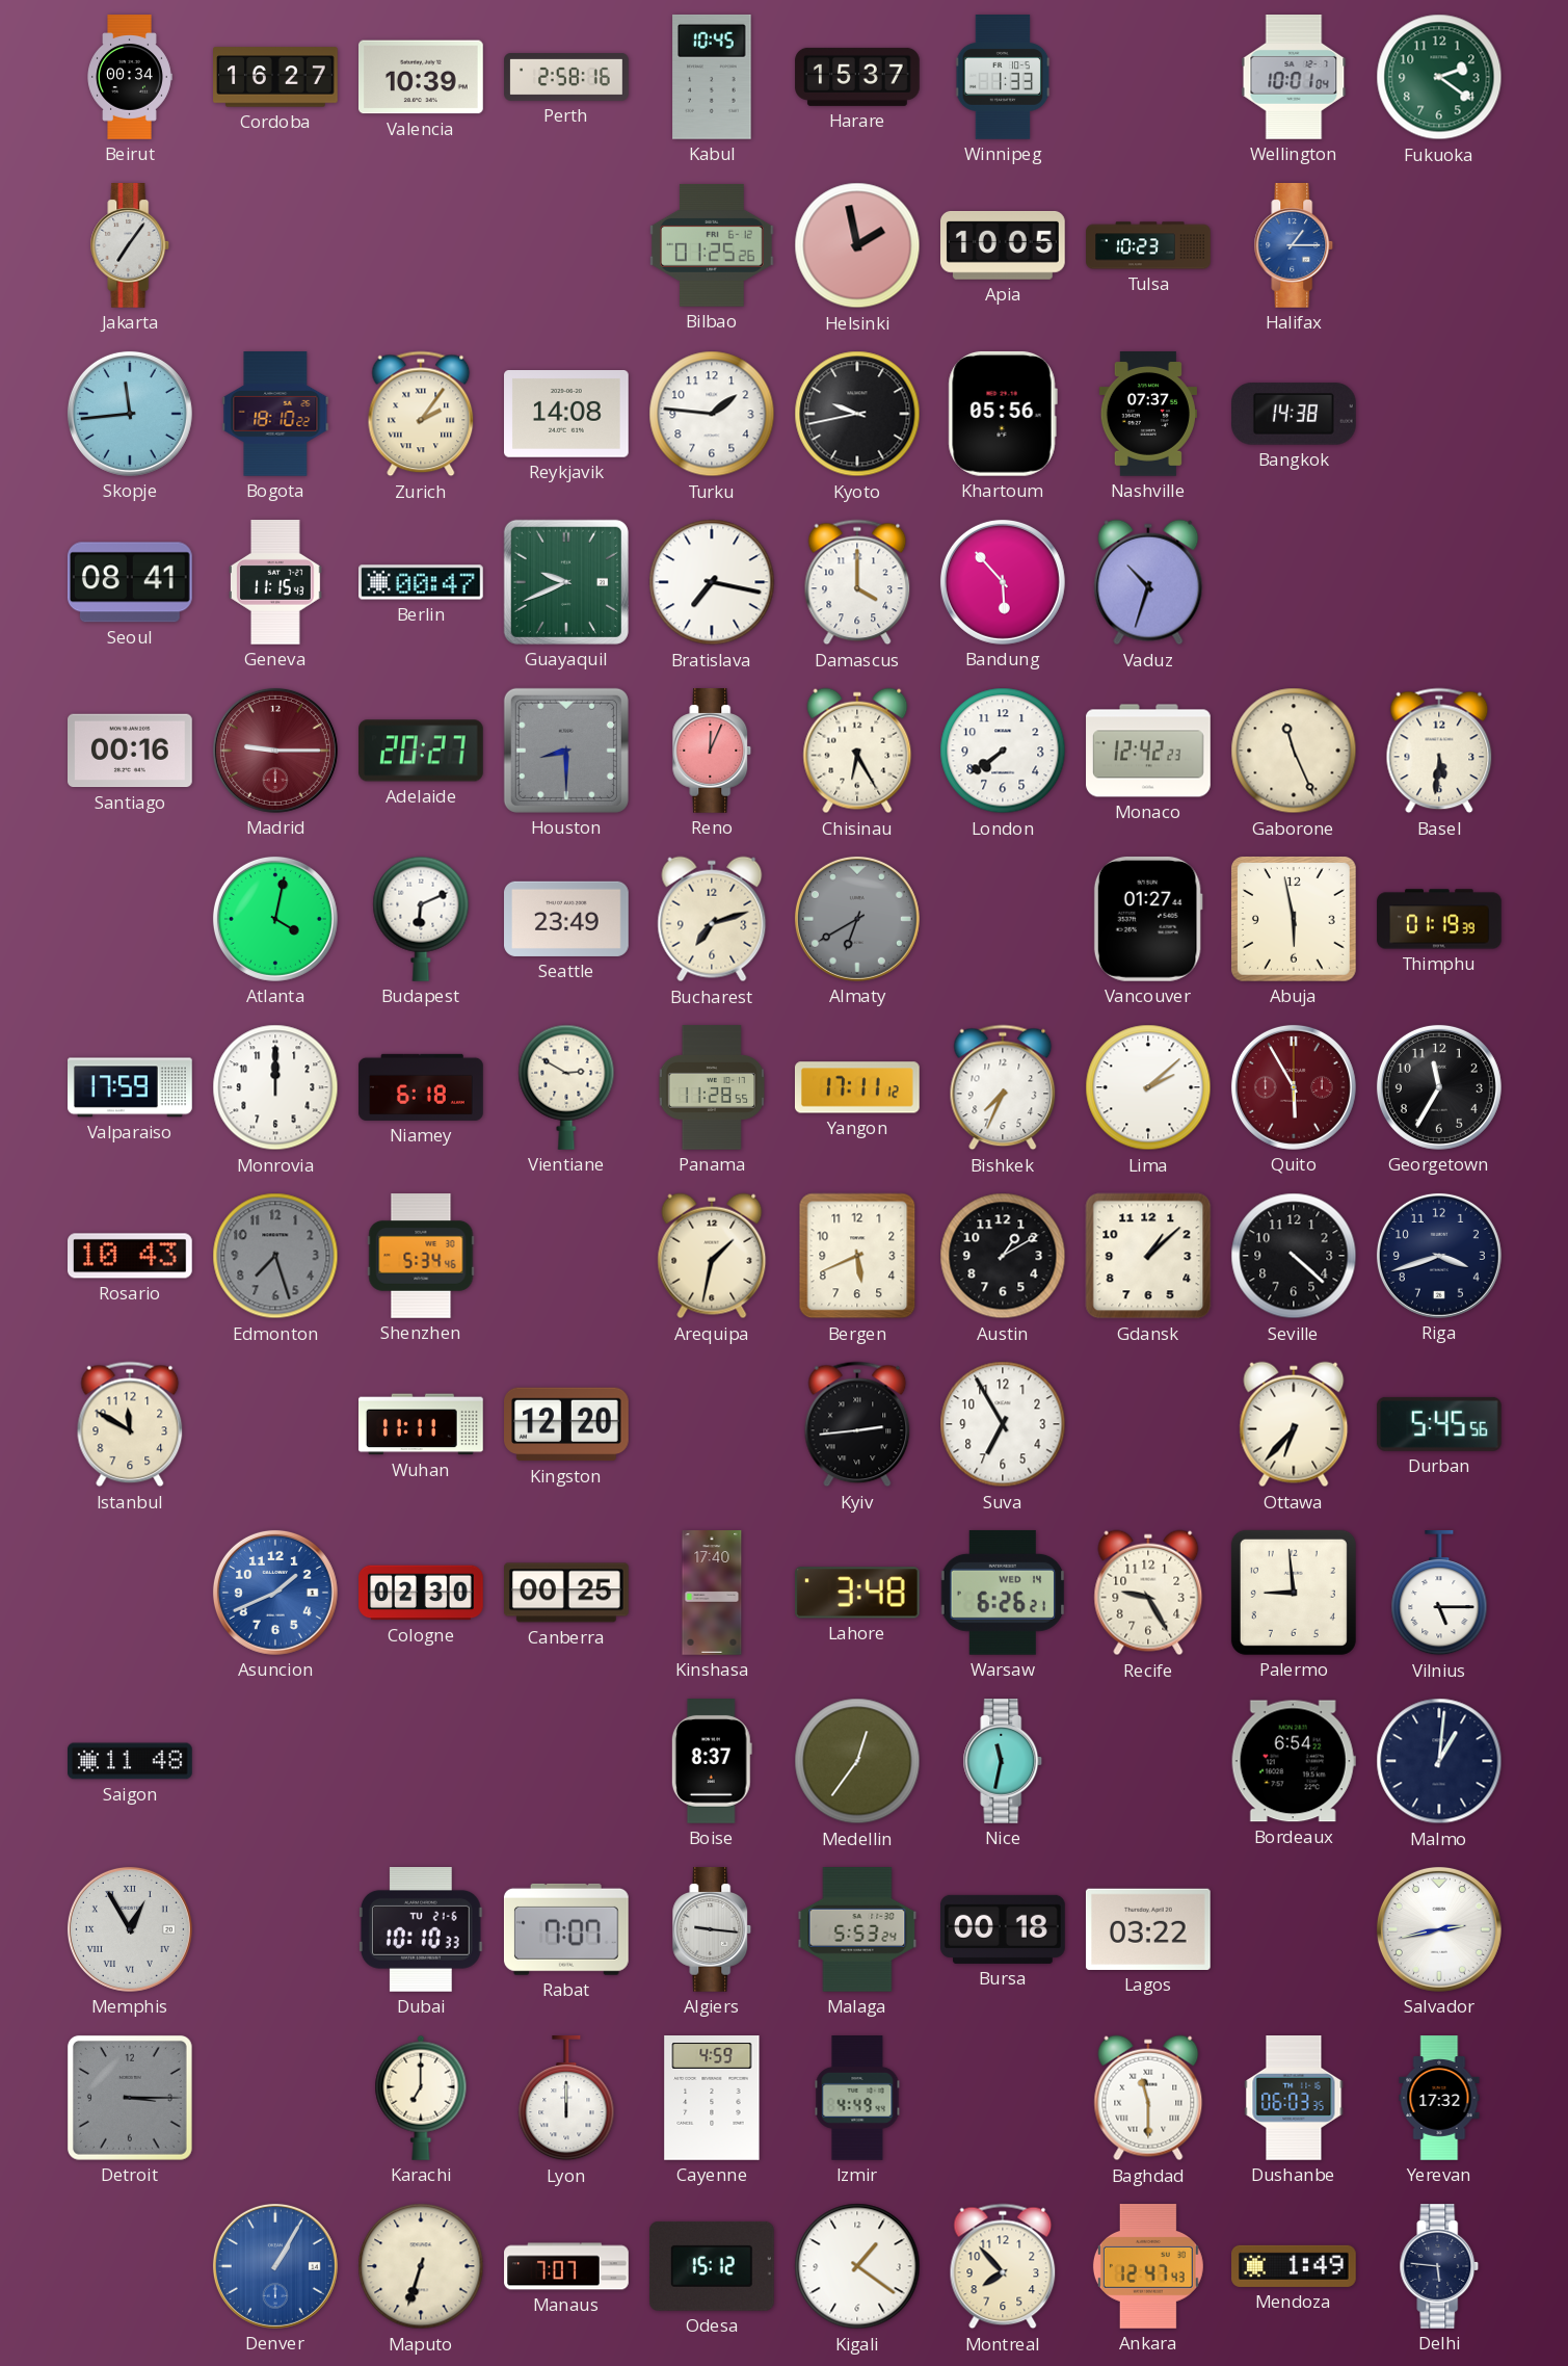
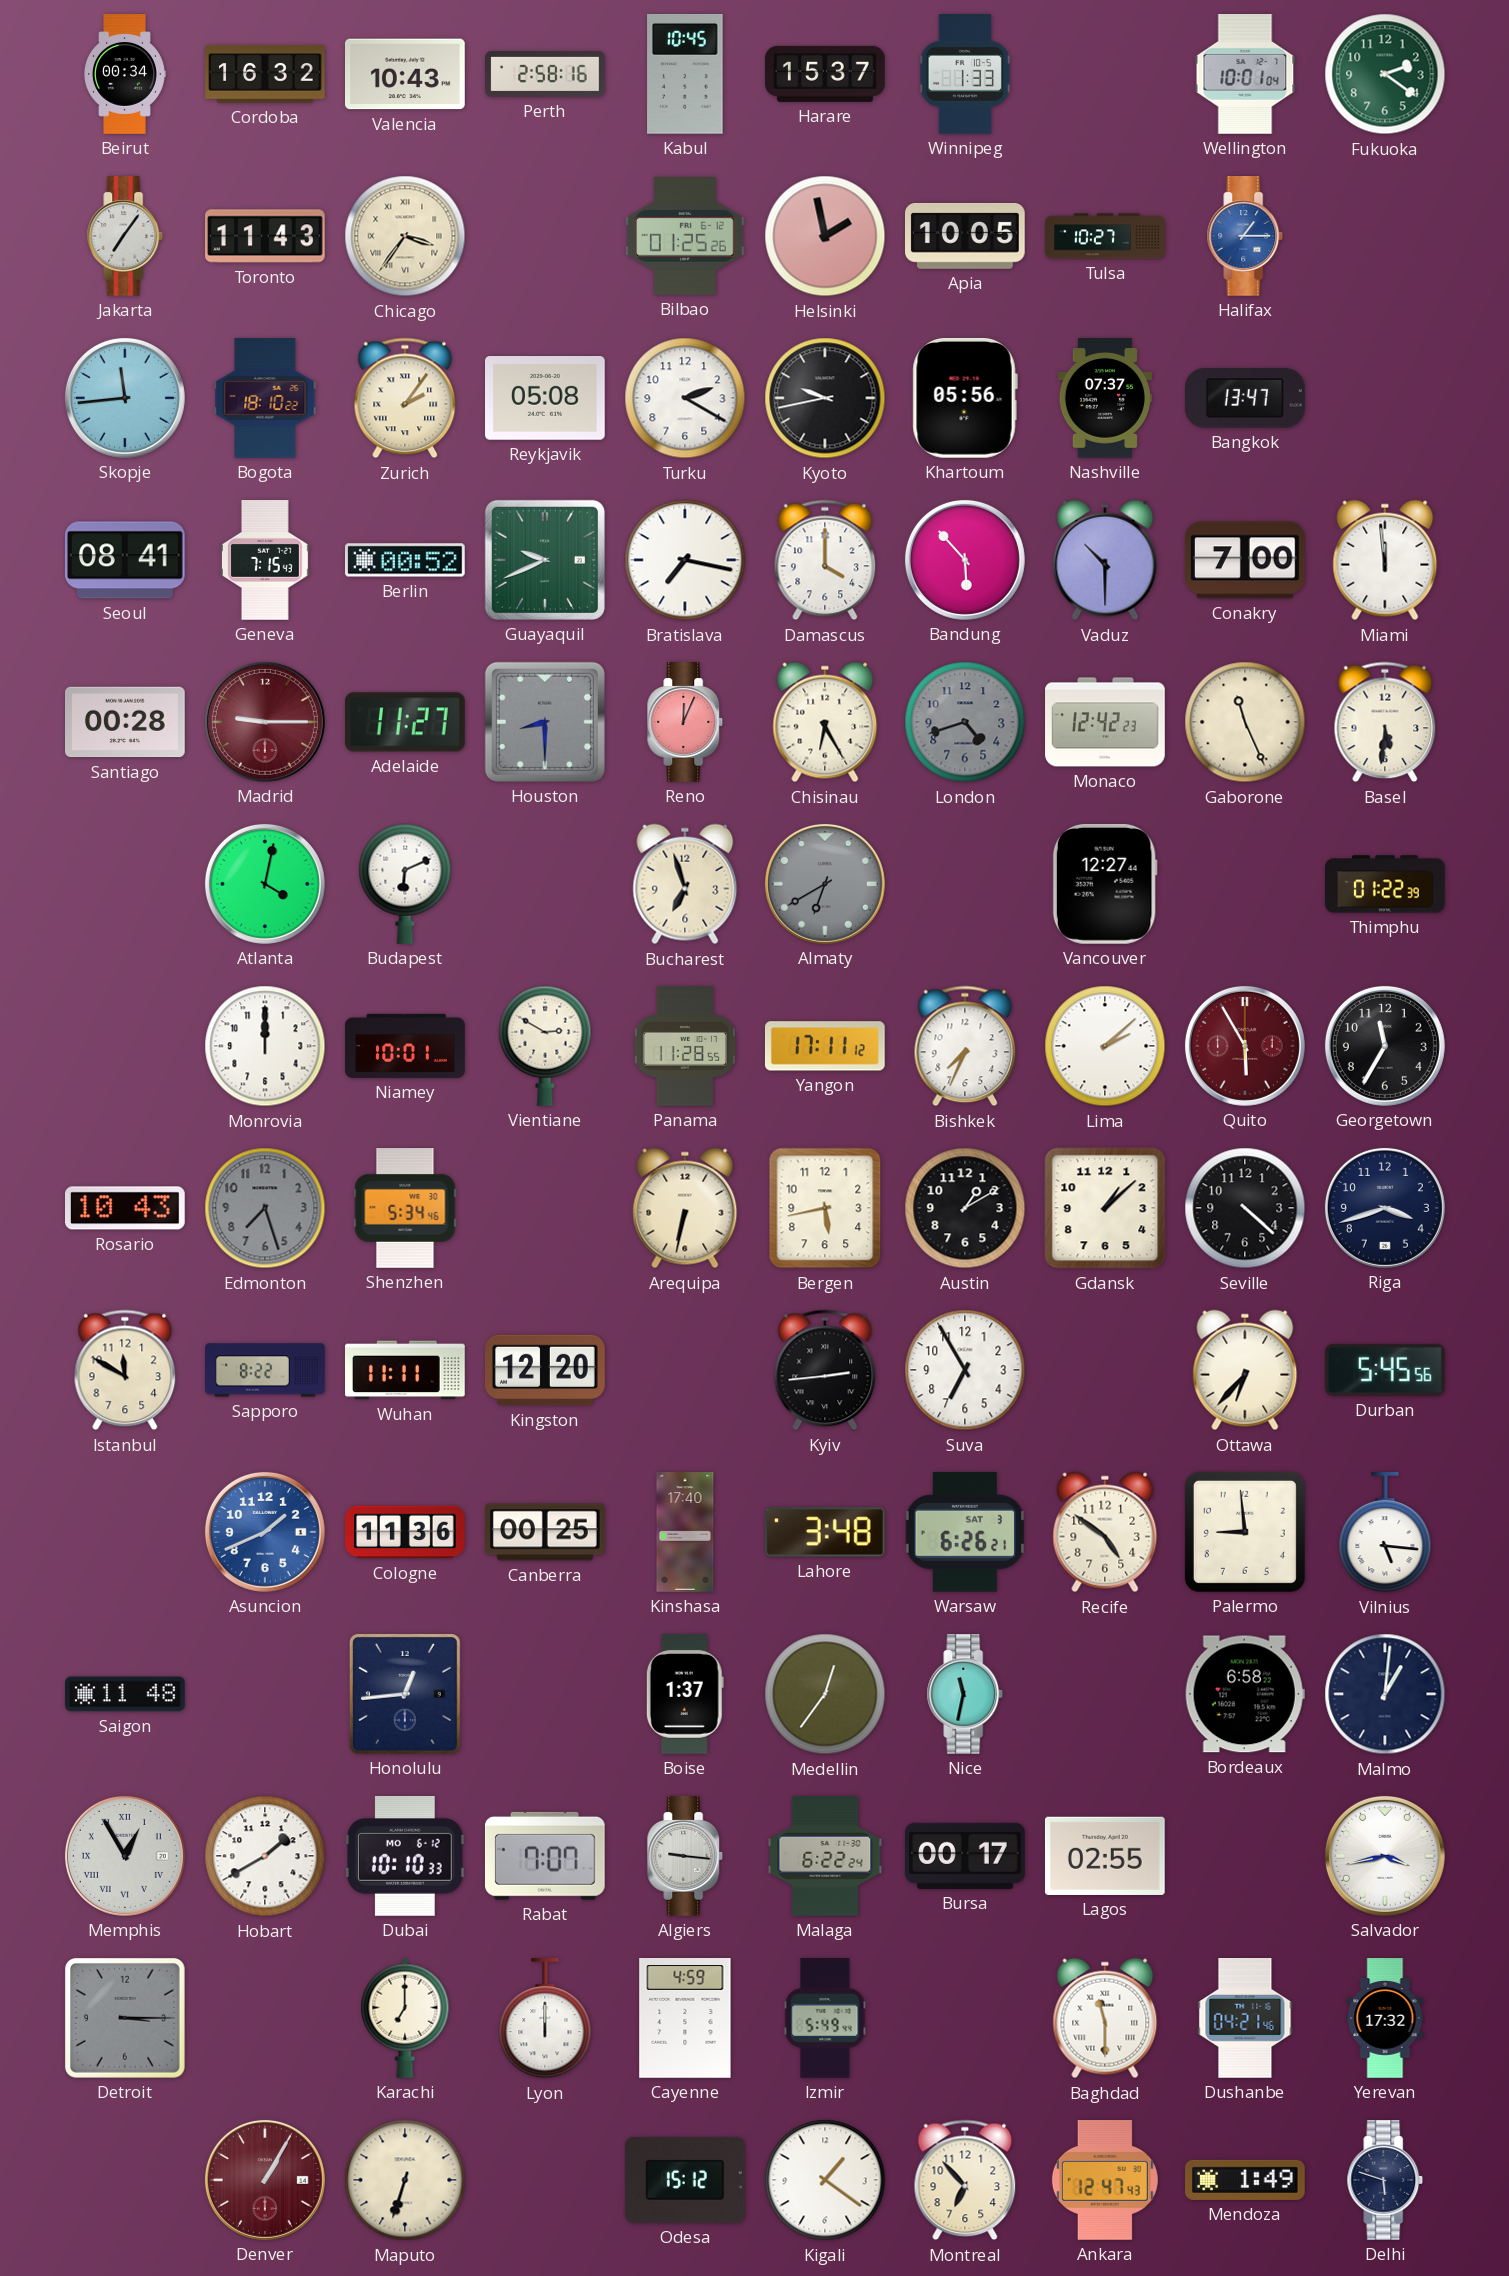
Cordoba: 16:27 -> 16:32 (266, 74)
Valencia: 10:39 -> 10:43 (406, 74)
Toronto: none -> 11:43 (266, 236)
Chicago: none -> 3:36 (405, 236)
Tulsa: 10:23 -> 10:27 (1105, 236)
Reykjavik: 14:08 -> 05:08 (546, 399)
Turku: 1:46 -> 2:20 (685, 398)
Bangkok: 14:38 -> 13:47 (1246, 398)
Geneva: 11:15 -> 7:15 (265, 561)
Berlin: 00:47 -> 00:52 (406, 560)
Vaduz: 10:33 -> 10:30 (1105, 560)
Conakry: none -> 7:00 (1246, 560)
Miami: none -> 11:59 (1385, 560)
Santiago: 00:16 -> 00:28 (126, 722)
Adelaide: 20:27 -> 11:27 (406, 722)
London: 7:39 -> 4:42 (965, 722)
London dial: white -> grey (965, 722)
Seattle: 23:49 -> none (567, 919)
Bucharest: 7:12 -> 6:57 (685, 884)
Vancouver: 01:27 -> 12:27 (1105, 884)
Abuja: 5:58 -> none (1294, 919)
Thimphu: 01:19 -> 01:22 (1385, 884)
Valparaiso: 17:59 -> none (131, 1087)
Niamey: 6:18 -> 10:01 (405, 1046)
Arequipa: 1:32 -> 6:32 (685, 1208)
Bergen: 5:41 -> 5:43 (825, 1208)
Sapporo: none -> 8:22 (265, 1370)
Cologne: 02:30 -> 11:36 (405, 1532)
Warsaw date: WED 14 -> SAT 3 (965, 1532)
Recife: 9:25 -> 4:51 (1105, 1532)
Vilnius: 5:15 -> 5:16 (1385, 1533)
Honolulu: none -> 12:44 (405, 1694)
Boise: 8:37 -> 1:37 (685, 1695)
Bordeaux: 6:54 -> 6:58 (1245, 1694)
Hobart: none -> 1:40 (265, 1856)
Dubai date: TU 21-6 -> MO 6-12 (405, 1856)
Malaga: 5:53 -> 6:22 (825, 1857)
Bursa: 00:18 -> 00:17 (966, 1856)
Lagos: 03:22 -> 02:55 (1105, 1856)
Salvador: 2:43 -> 3:43 (1385, 1856)
Izmir: 4:49 -> 5:49 (825, 2019)
Dushanbe: 06:03 -> 04:21 (1245, 2019)
Denver dial: blue -> burgundy (265, 2180)
Manaus: 7:07 -> none (566, 2266)
Montreal: 7:53 -> 6:53 (965, 2180)
Delhi: 5:46 -> 5:48 (1385, 2181)
